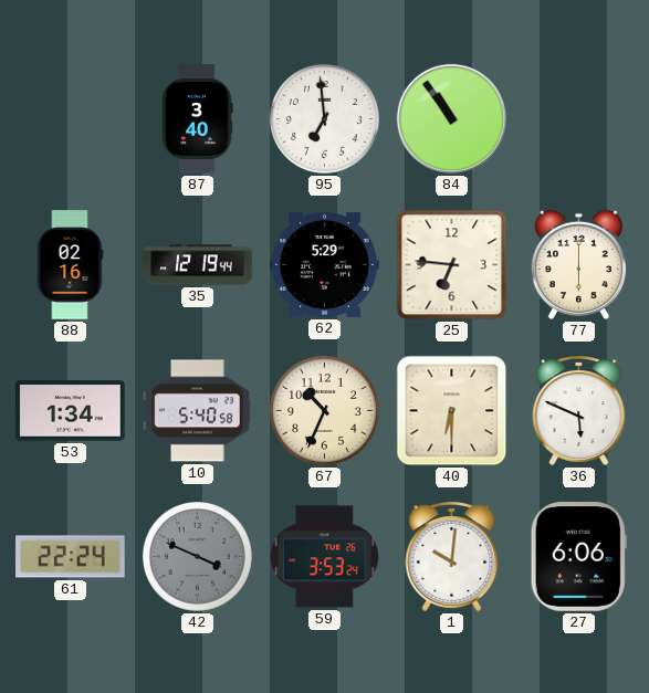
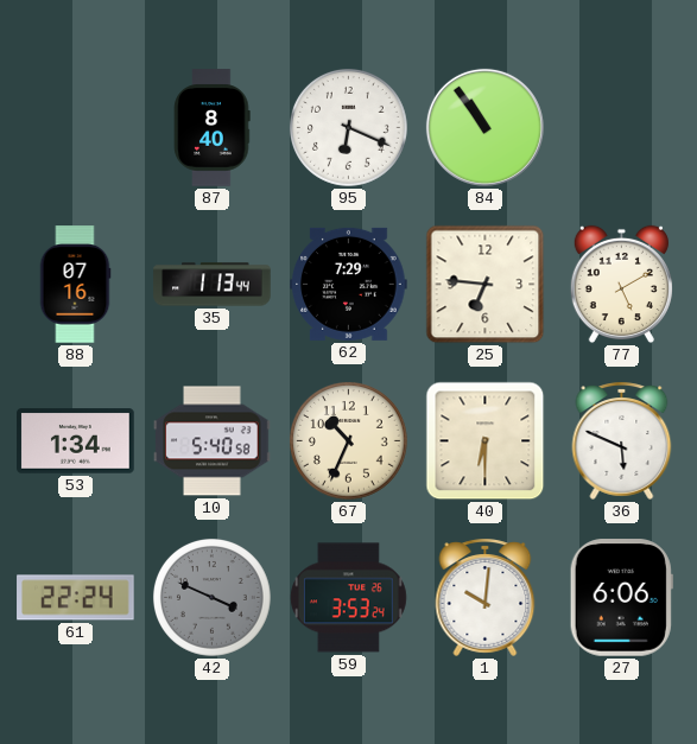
87: 3:40 -> 8:40 (213, 128)
95: 6:59 -> 6:19 (349, 128)
88: 02:16 -> 07:16 (75, 285)
35: 12:19 -> 1:13 (213, 285)
62: 5:29 -> 7:29 (349, 284)
77: 6:00 -> 5:10 (621, 285)
